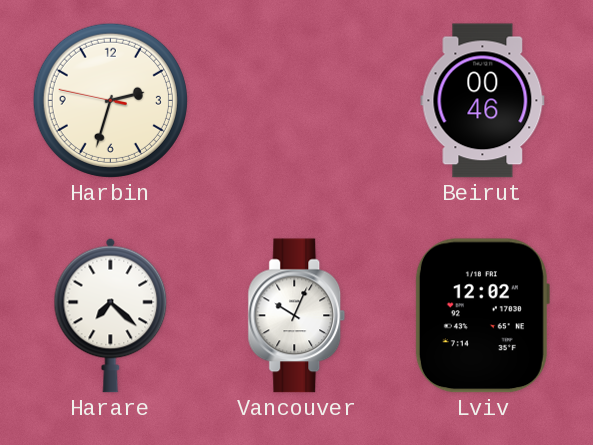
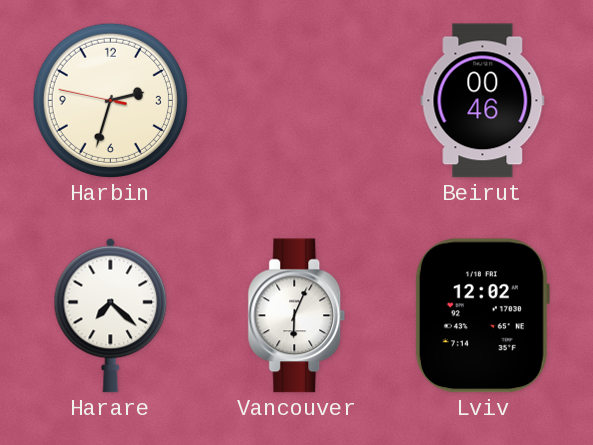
Vancouver: 10:04 -> 6:04 (297, 316)
